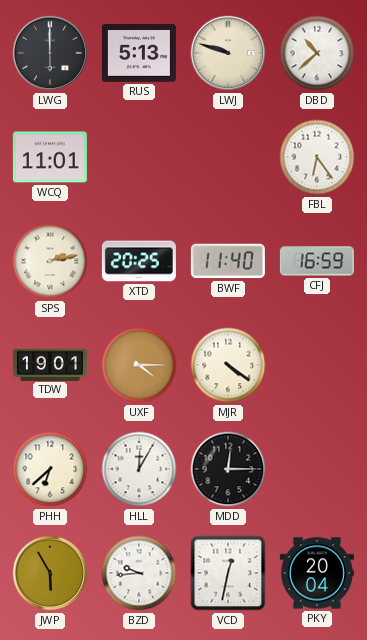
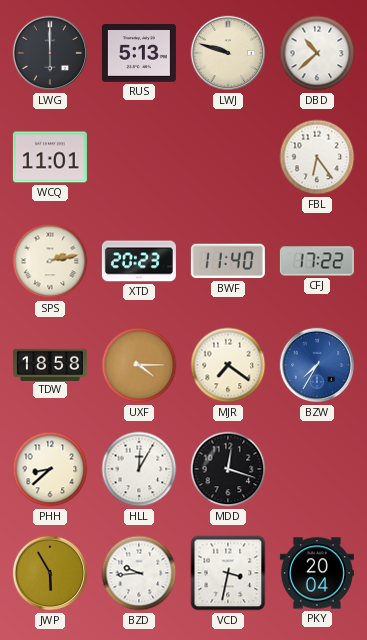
XTD: 20:25 -> 20:23 (139, 261)
CFJ: 16:59 -> 17:22 (317, 261)
TDW: 19:01 -> 18:58 (50, 364)
MJR: 4:21 -> 7:21 (228, 365)
BZW: none -> 7:35 (317, 365)
PHH: 6:38 -> 8:38 (50, 469)
MDD: 12:15 -> 12:18 (228, 469)
VCD: 12:32 -> 3:32 (228, 573)
